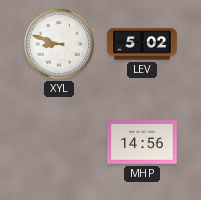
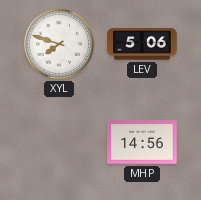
XYL: 8:48 -> 7:48 (59, 44)
LEV: 5:02 -> 5:06 (142, 44)
